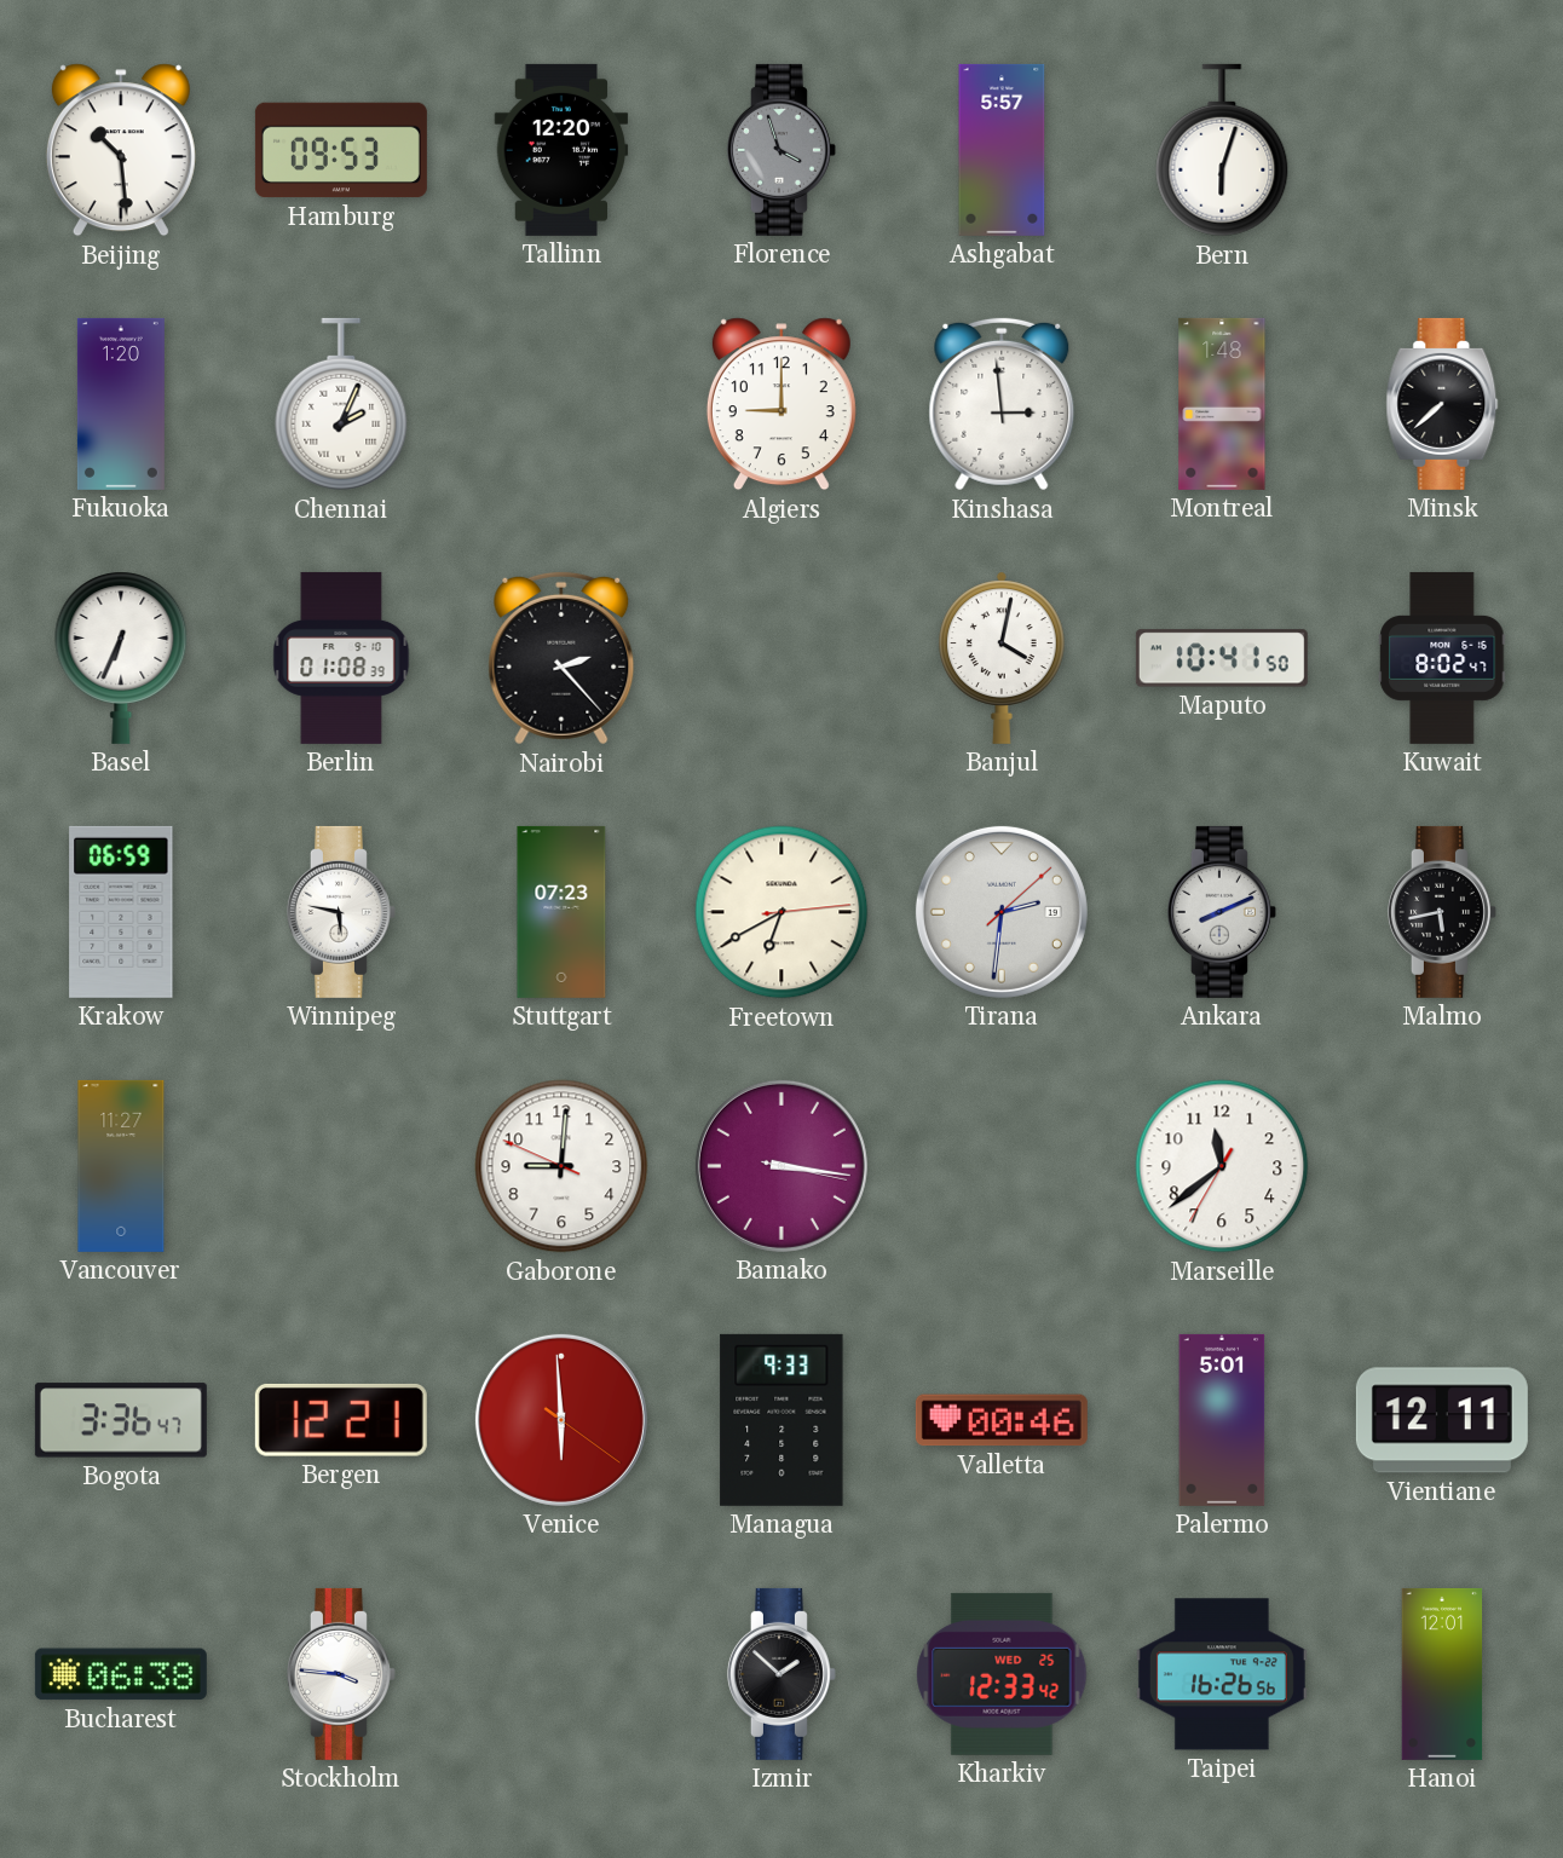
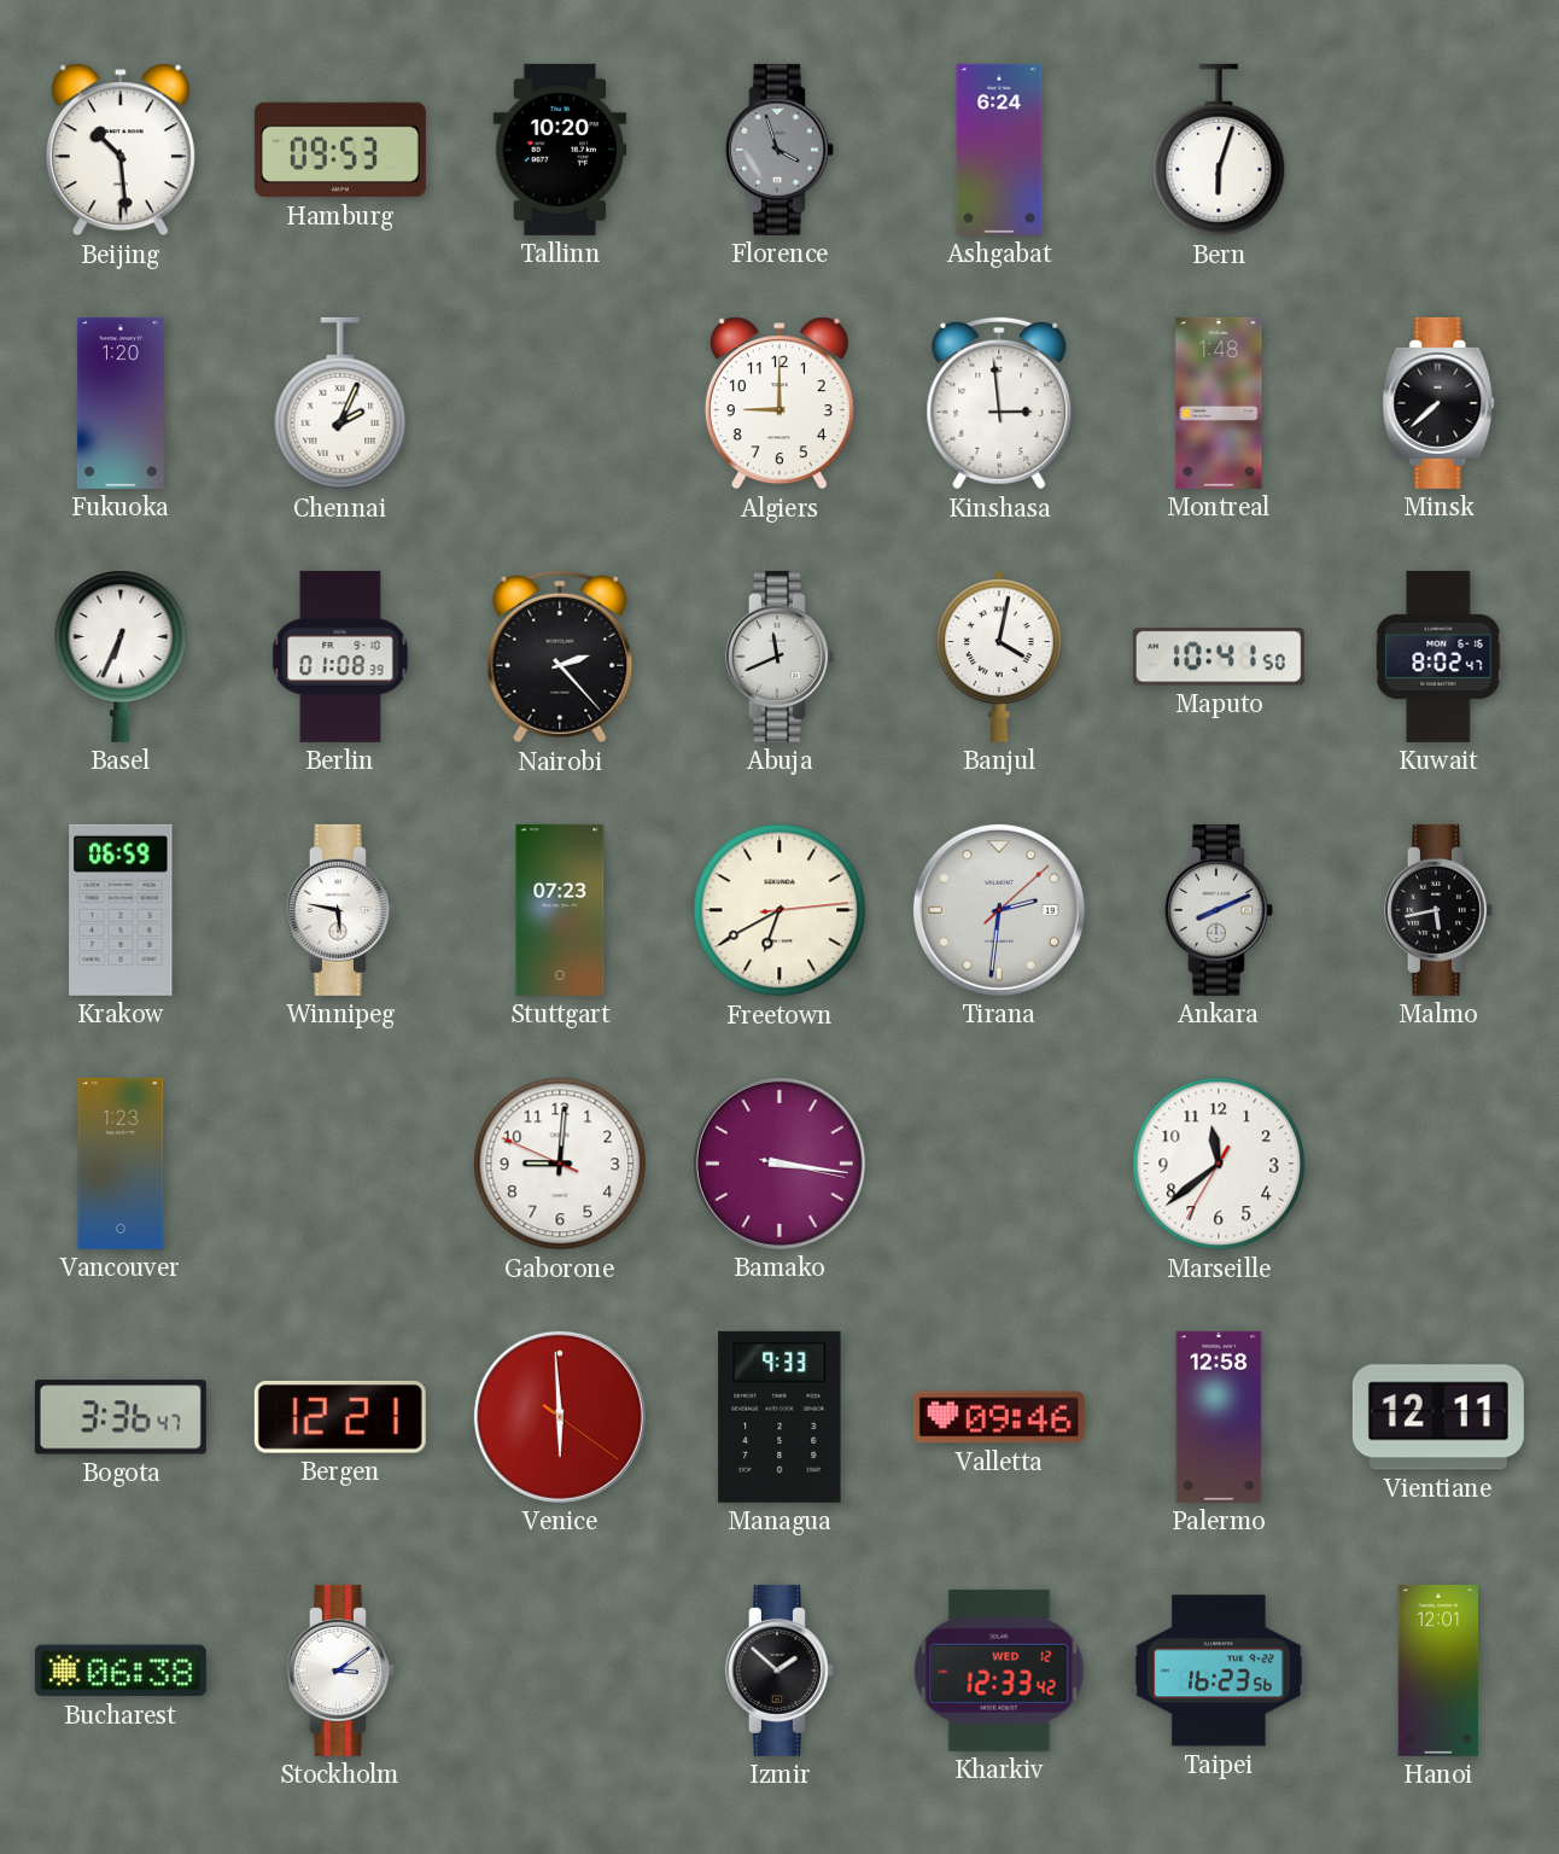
Tallinn: 12:20 -> 10:20 (560, 150)
Ashgabat: 5:57 -> 6:24 (999, 150)
Abuja: none -> 11:41 (779, 657)
Vancouver: 11:27 -> 1:23 (121, 1164)
Valletta: 00:46 -> 09:46 (999, 1417)
Palermo: 5:01 -> 12:58 (1219, 1417)
Stockholm: 3:46 -> 3:09 (340, 1671)
Kharkiv date: WED 25 -> WED 12 (999, 1671)
Taipei: 16:26 -> 16:23 (1219, 1671)
